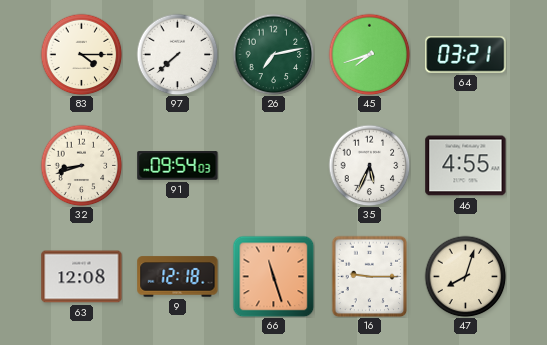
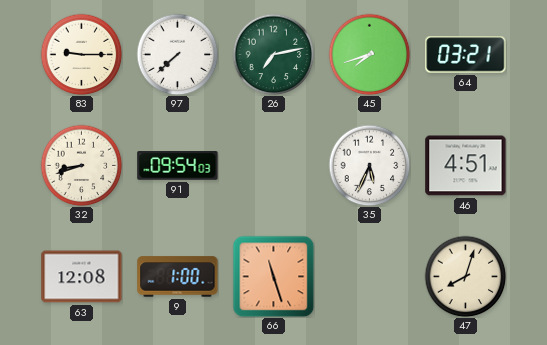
83: 4:15 -> 9:15 (81, 54)
46: 4:55 -> 4:51 (466, 166)
9: 12:18 -> 1:00 (178, 277)
16: 9:15 -> none (370, 276)
